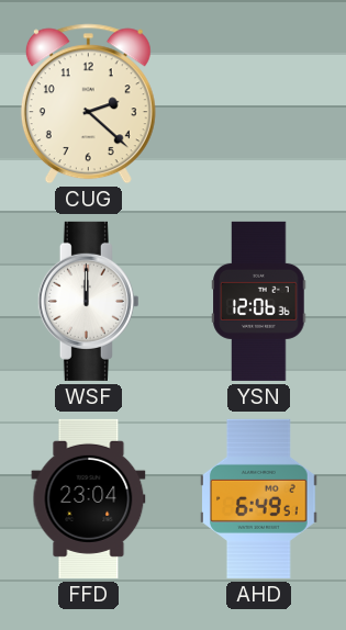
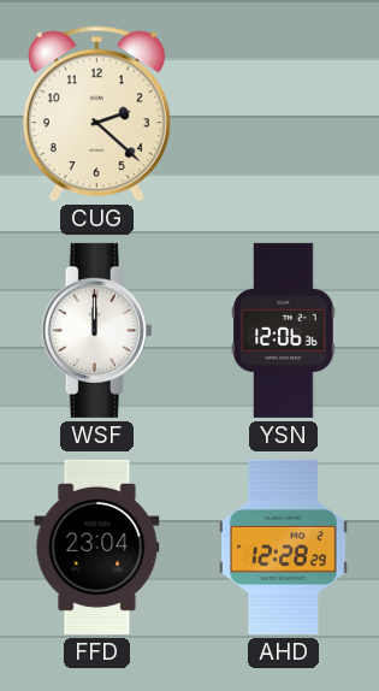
AHD: 6:49 -> 12:28 (284, 547)
